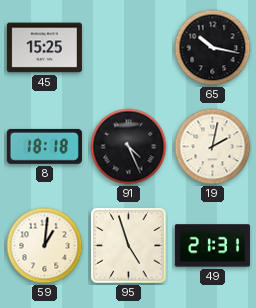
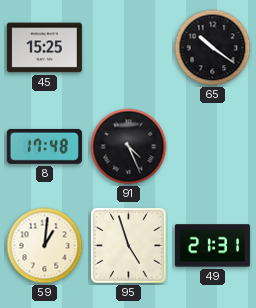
65: 10:17 -> 10:21 (213, 48)
8: 18:18 -> 17:48 (44, 146)
19: 2:02 -> none (213, 147)
